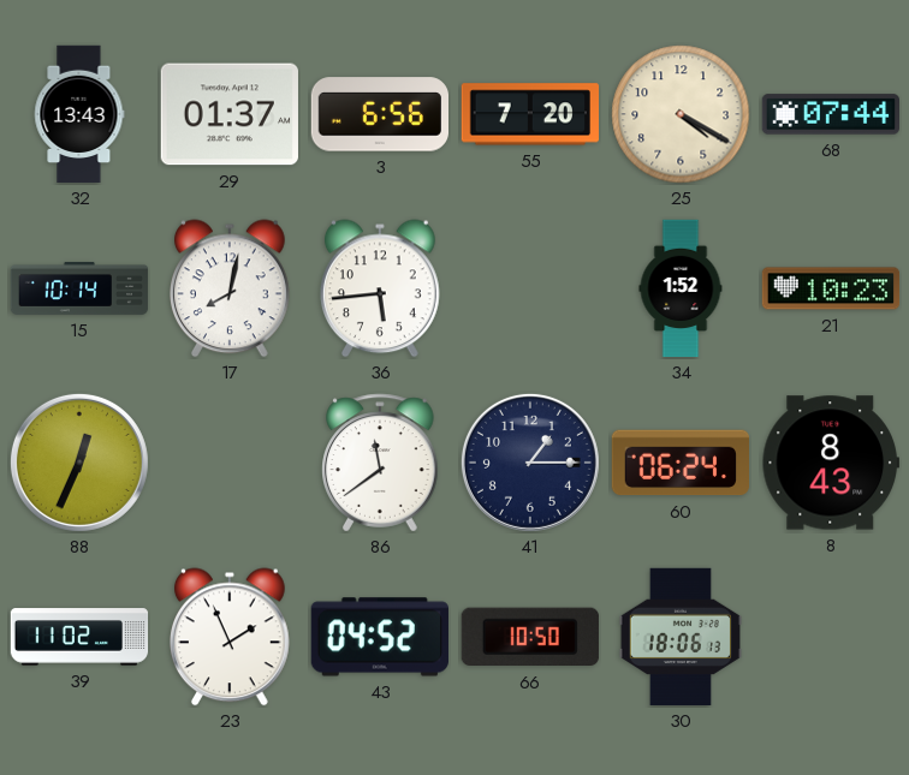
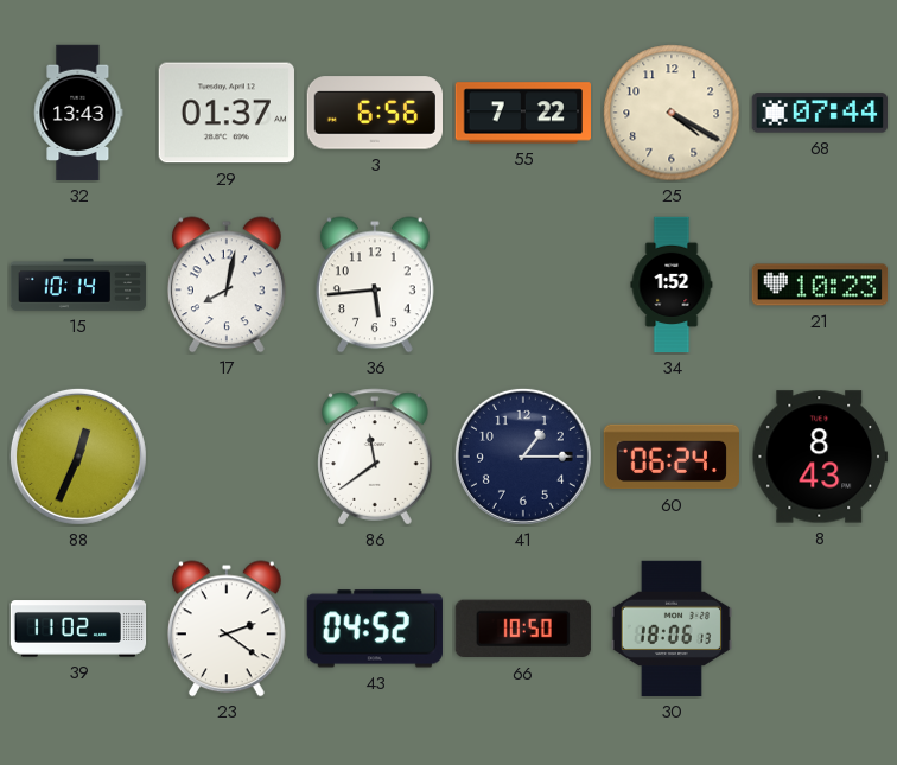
55: 7:20 -> 7:22 (522, 113)
23: 1:56 -> 2:21 (228, 629)
